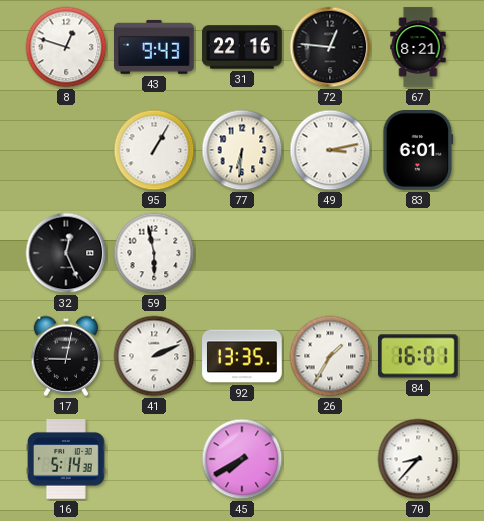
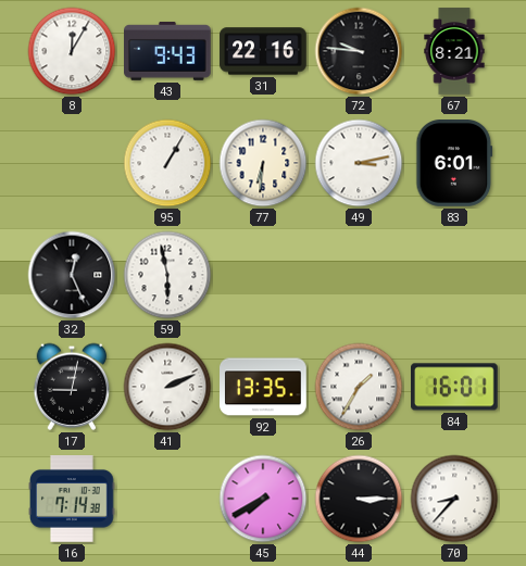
8: 12:48 -> 12:05 (72, 51)
72: 12:46 -> 9:46 (359, 51)
16: 5:14 -> 7:14 (72, 499)
44: none -> 3:15 (359, 499)
